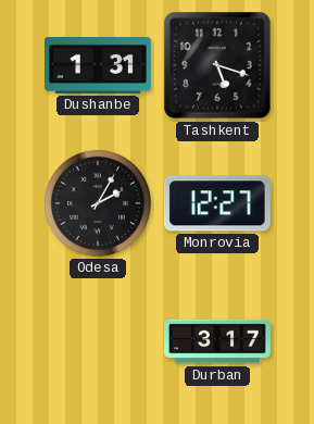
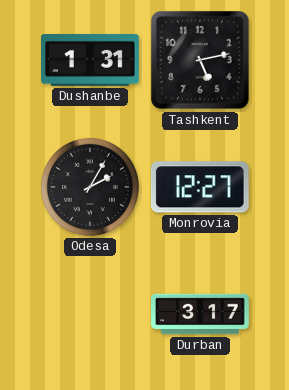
Tashkent: 5:18 -> 5:13 (201, 61)
